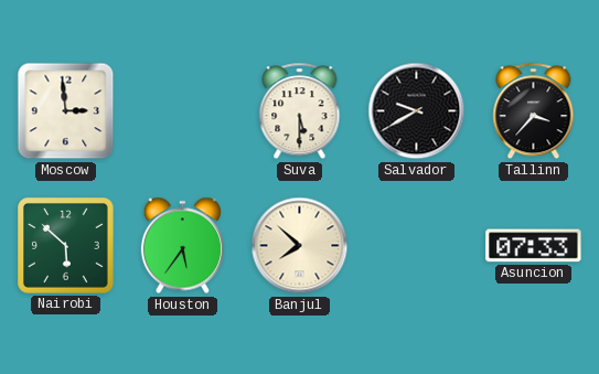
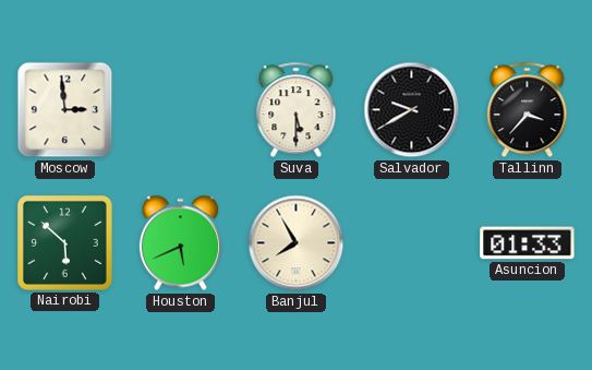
Houston: 5:36 -> 5:41 (180, 243)
Banjul: 7:52 -> 7:55 (297, 243)
Asuncion: 07:33 -> 01:33 (528, 243)
